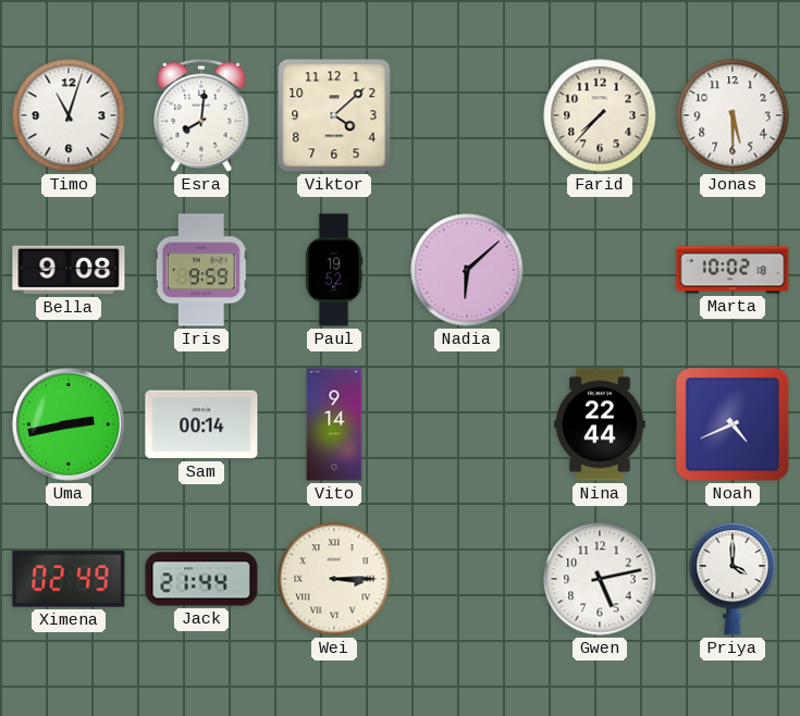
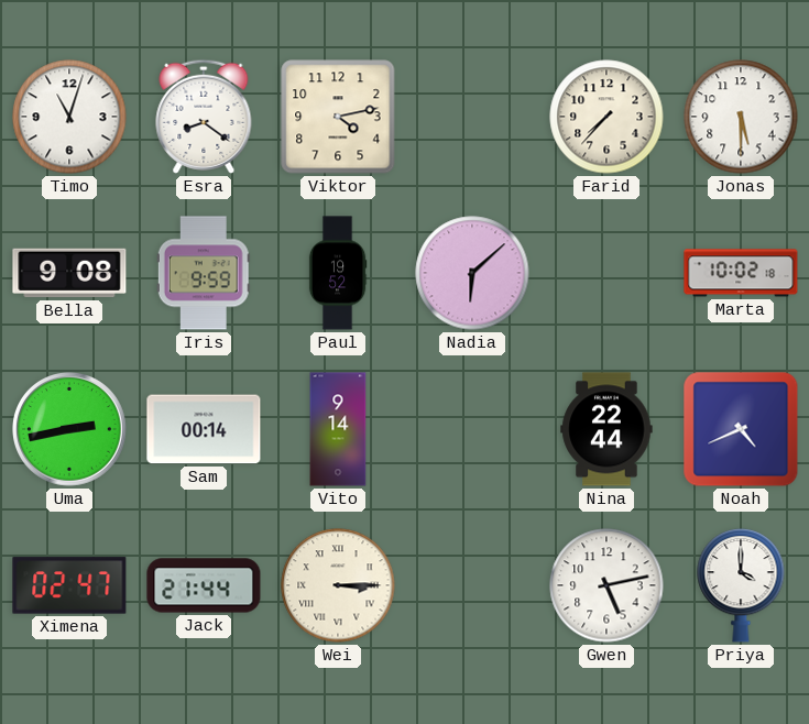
Esra: 8:01 -> 8:21 (204, 117)
Viktor: 4:08 -> 4:13 (338, 117)
Ximena: 02:49 -> 02:47 (69, 585)
